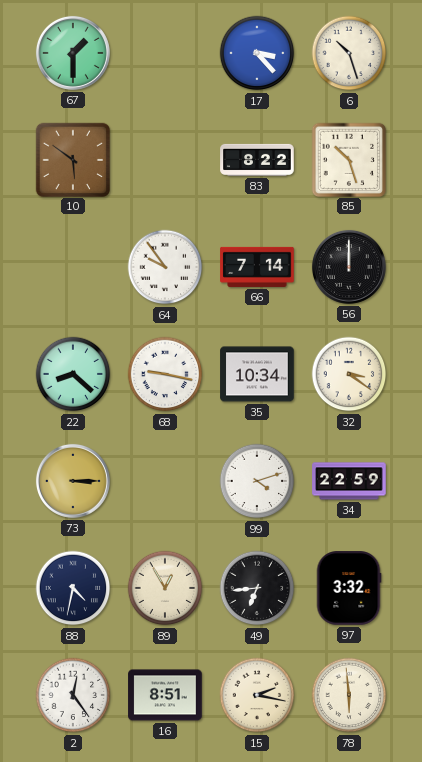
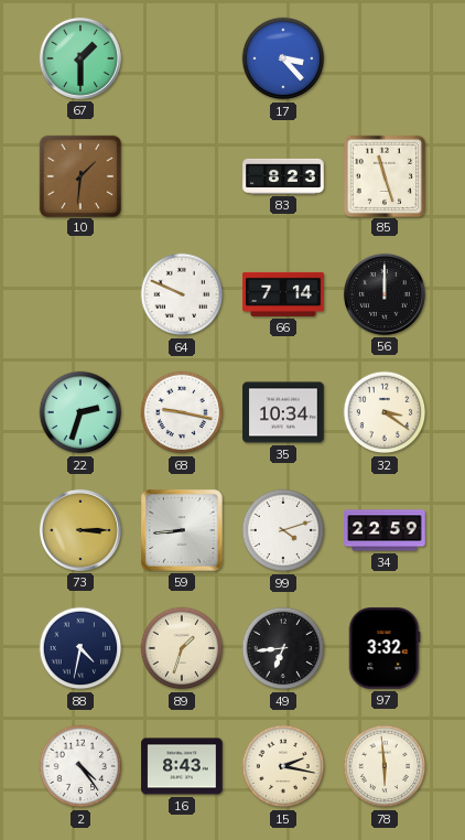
6: 10:27 -> none (349, 53)
10: 5:51 -> 1:31 (79, 175)
83: 8:22 -> 8:23 (283, 176)
85: 10:27 -> 11:27 (383, 175)
64: 9:54 -> 9:49 (182, 294)
22: 8:22 -> 2:33 (80, 412)
59: none -> 8:44 (182, 530)
89: 12:55 -> 1:33 (182, 648)
2: 12:24 -> 4:24 (80, 766)
16: 8:51 -> 8:43 (182, 766)
